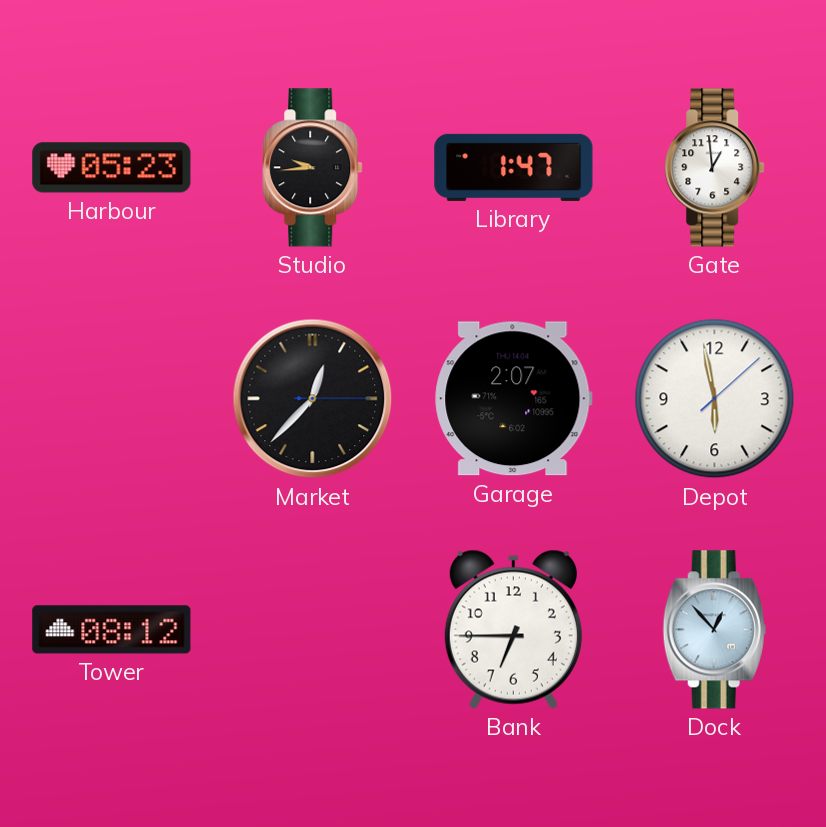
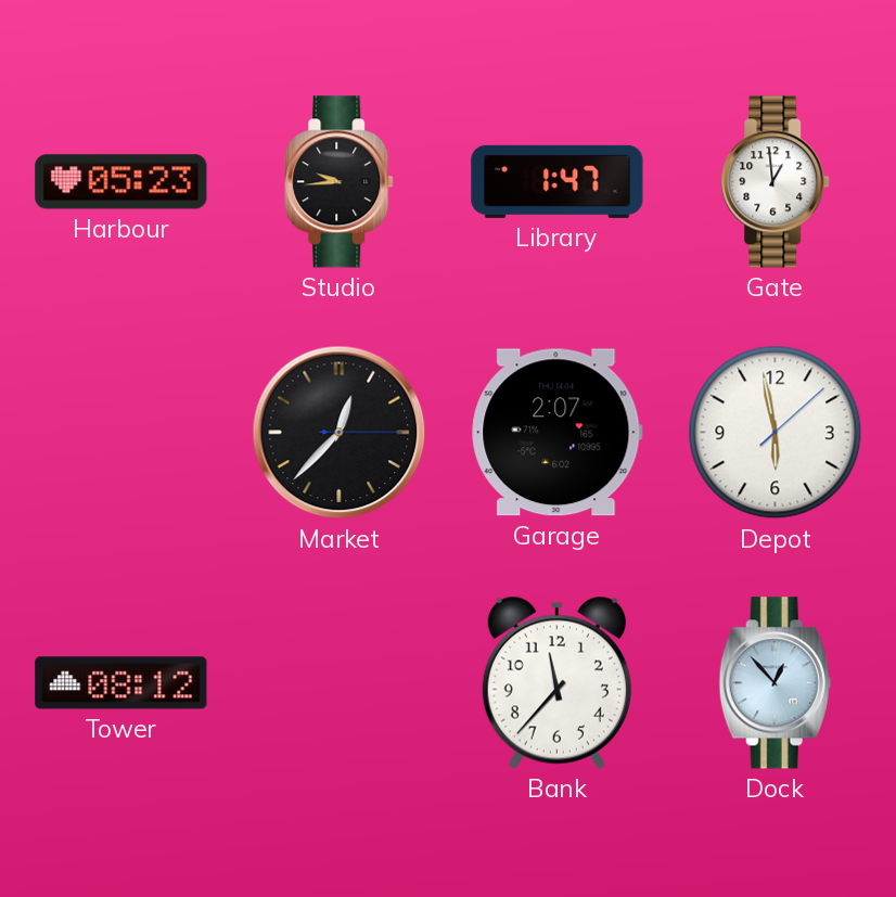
Bank: 6:45 -> 11:37 (556, 682)
